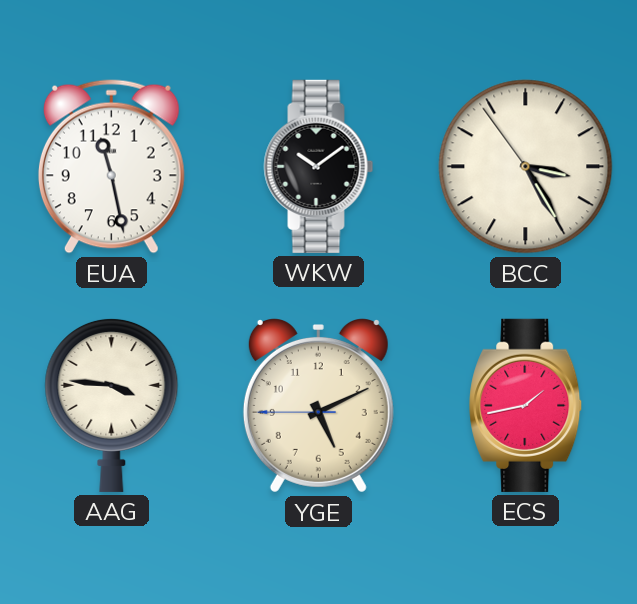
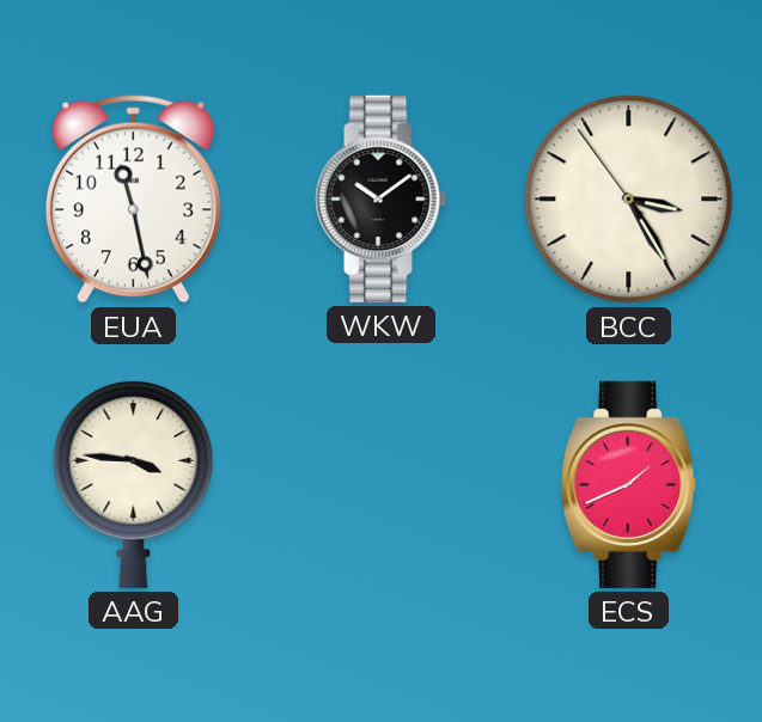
YGE: 5:10 -> none (318, 406)
ECS: 1:43 -> 1:41 (629, 484)
